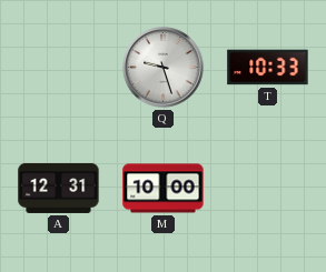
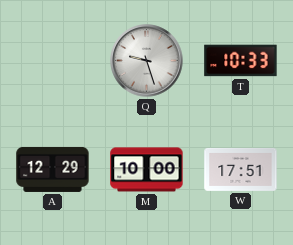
A: 12:31 -> 12:29 (53, 169)
W: none -> 17:51 (241, 169)
